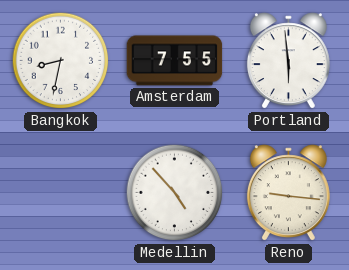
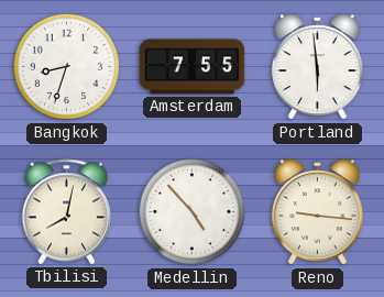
Bangkok: 8:32 -> 8:33 (67, 67)
Tbilisi: none -> 8:02 (67, 212)
